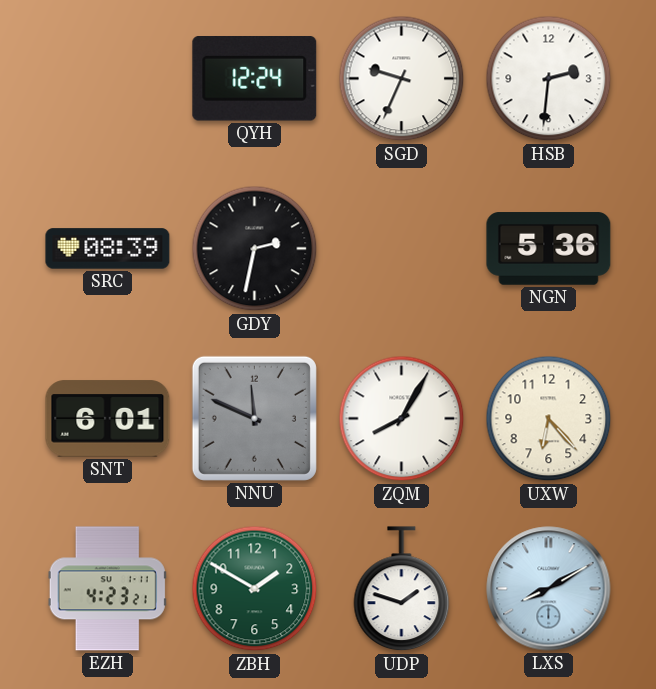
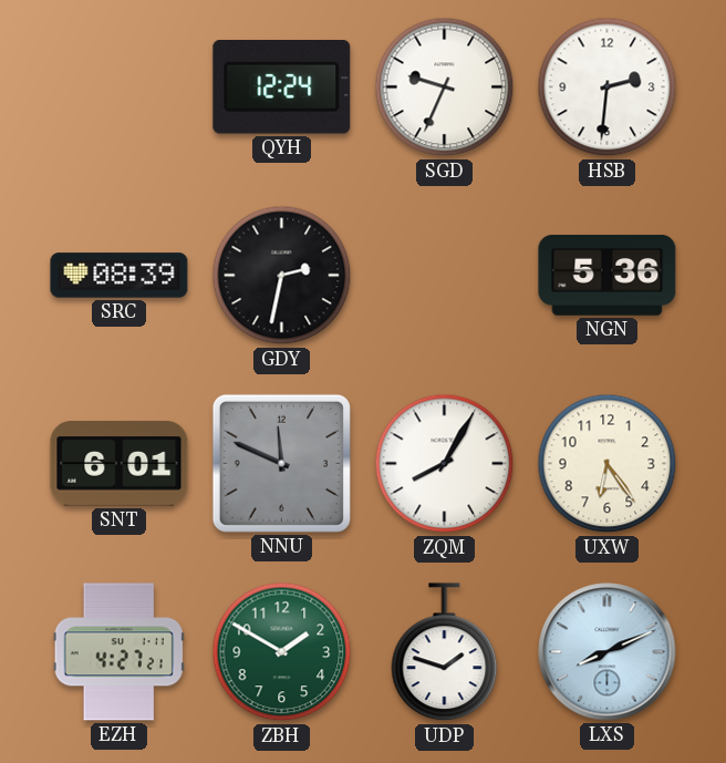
UXW: 6:23 -> 6:24 (608, 464)
EZH: 4:23 -> 4:27 (118, 652)
LXS: 8:10 -> 8:11 (608, 652)
